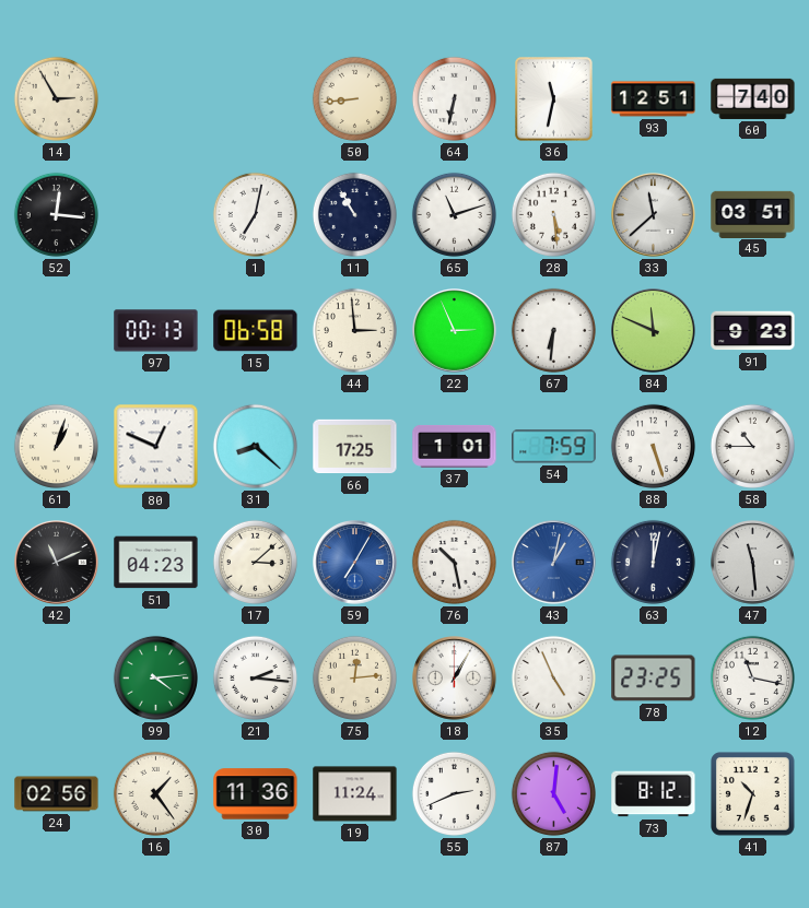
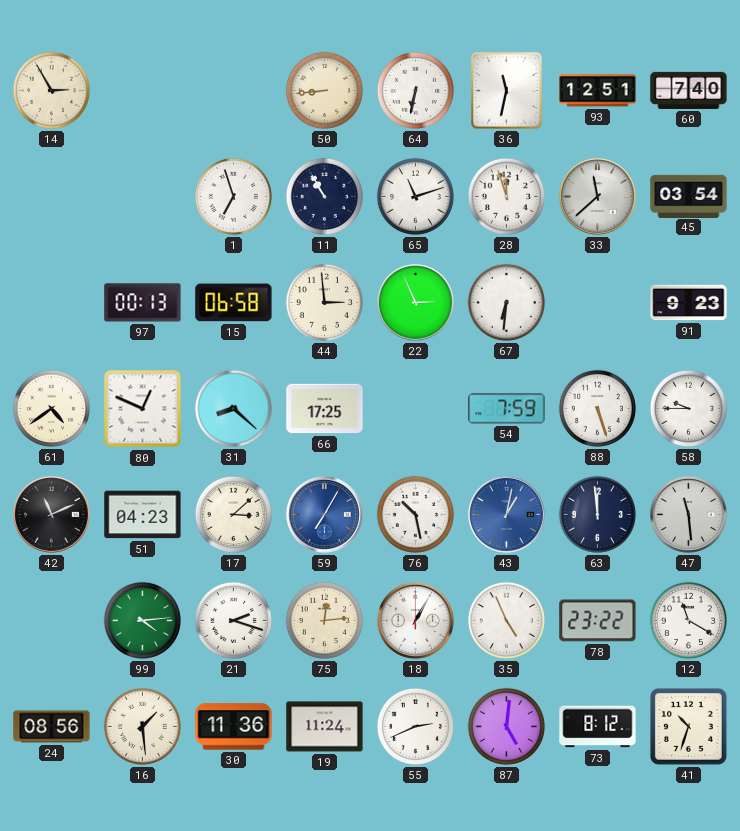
52: 12:16 -> none (56, 214)
1: 7:02 -> 6:57 (233, 196)
28: 5:29 -> 11:57 (506, 196)
45: 03:51 -> 03:54 (689, 196)
84: 11:49 -> none (654, 331)
61: 1:03 -> 4:39 (51, 408)
37: 1:01 -> none (455, 447)
58: 10:45 -> 9:45 (688, 408)
63: 12:02 -> 11:59 (597, 514)
21: 2:16 -> 2:18 (233, 620)
78: 23:25 -> 23:22 (598, 621)
12: 11:17 -> 11:20 (688, 620)
24: 02:56 -> 08:56 (52, 727)
16: 1:24 -> 1:29 (142, 726)
